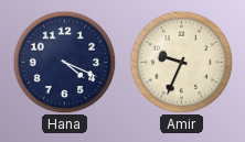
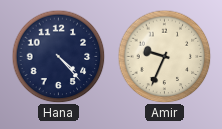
Hana: 4:19 -> 4:23 (58, 56)
